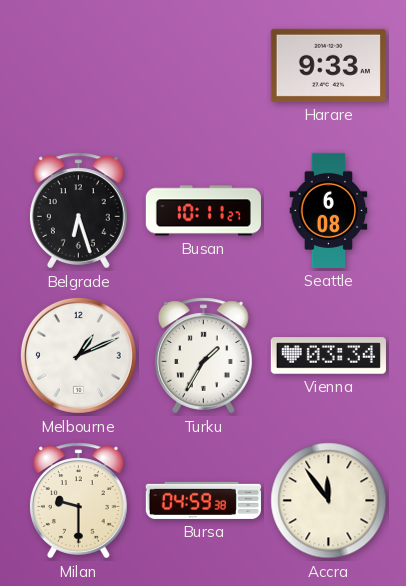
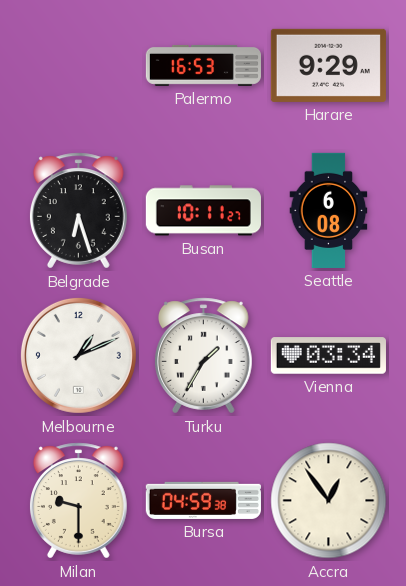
Palermo: none -> 16:53 (203, 65)
Harare: 9:33 -> 9:29 (328, 65)
Accra: 11:54 -> 12:54 (329, 501)
